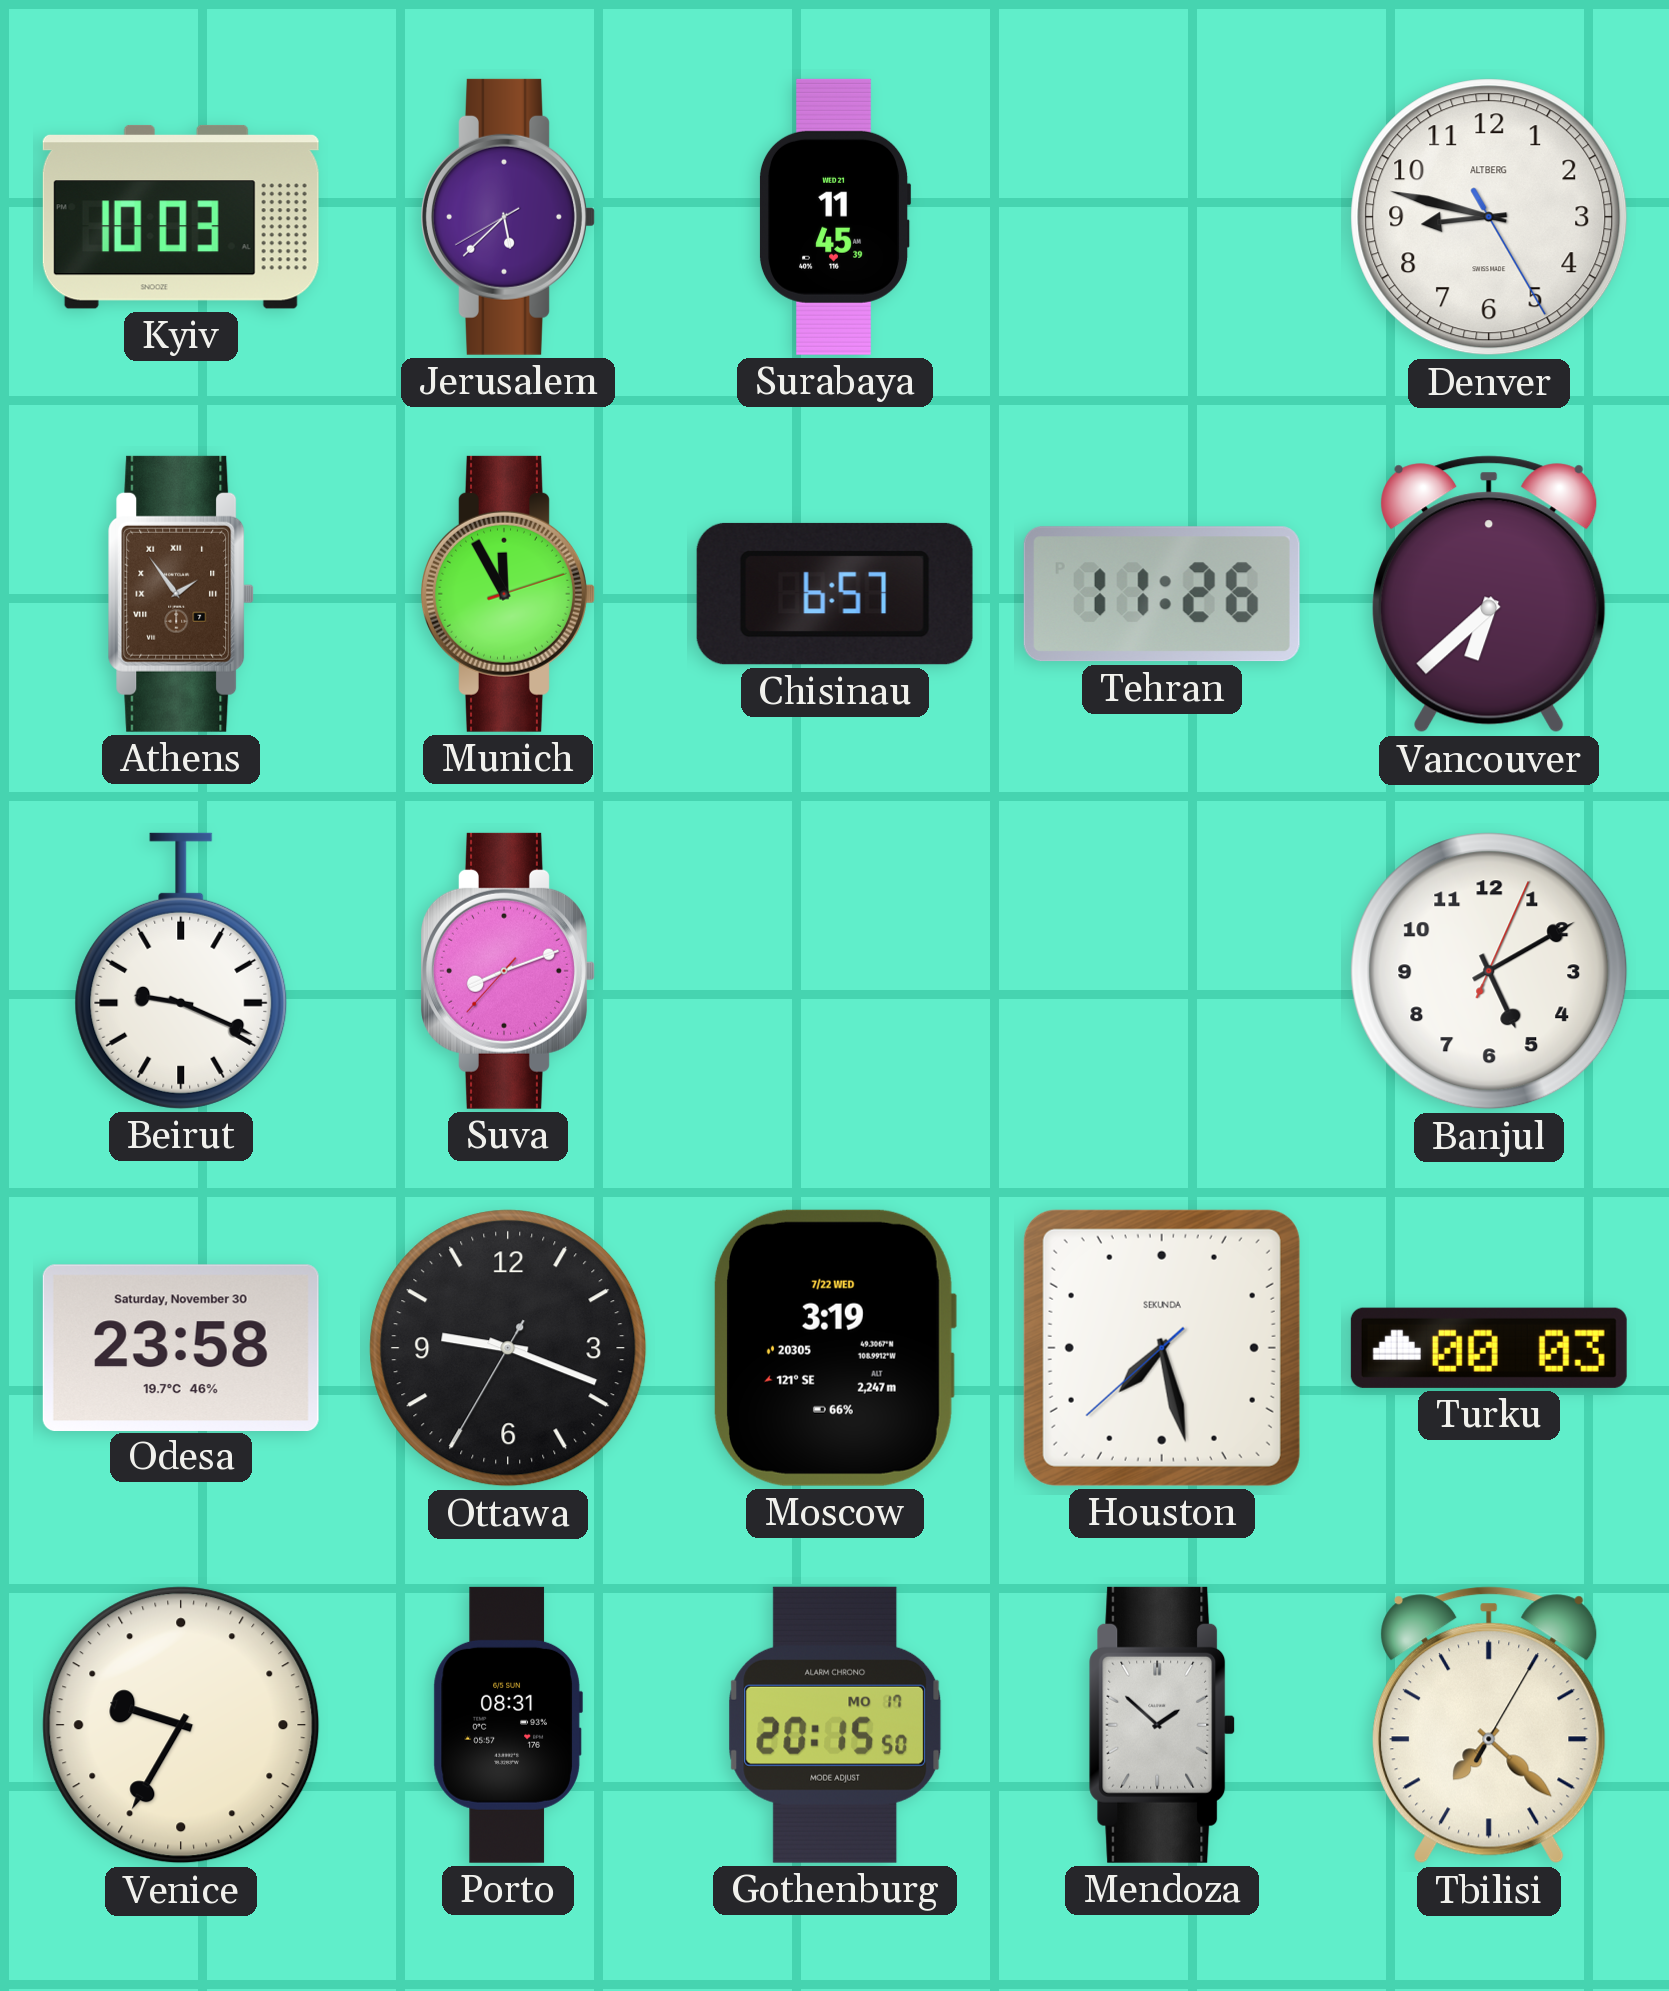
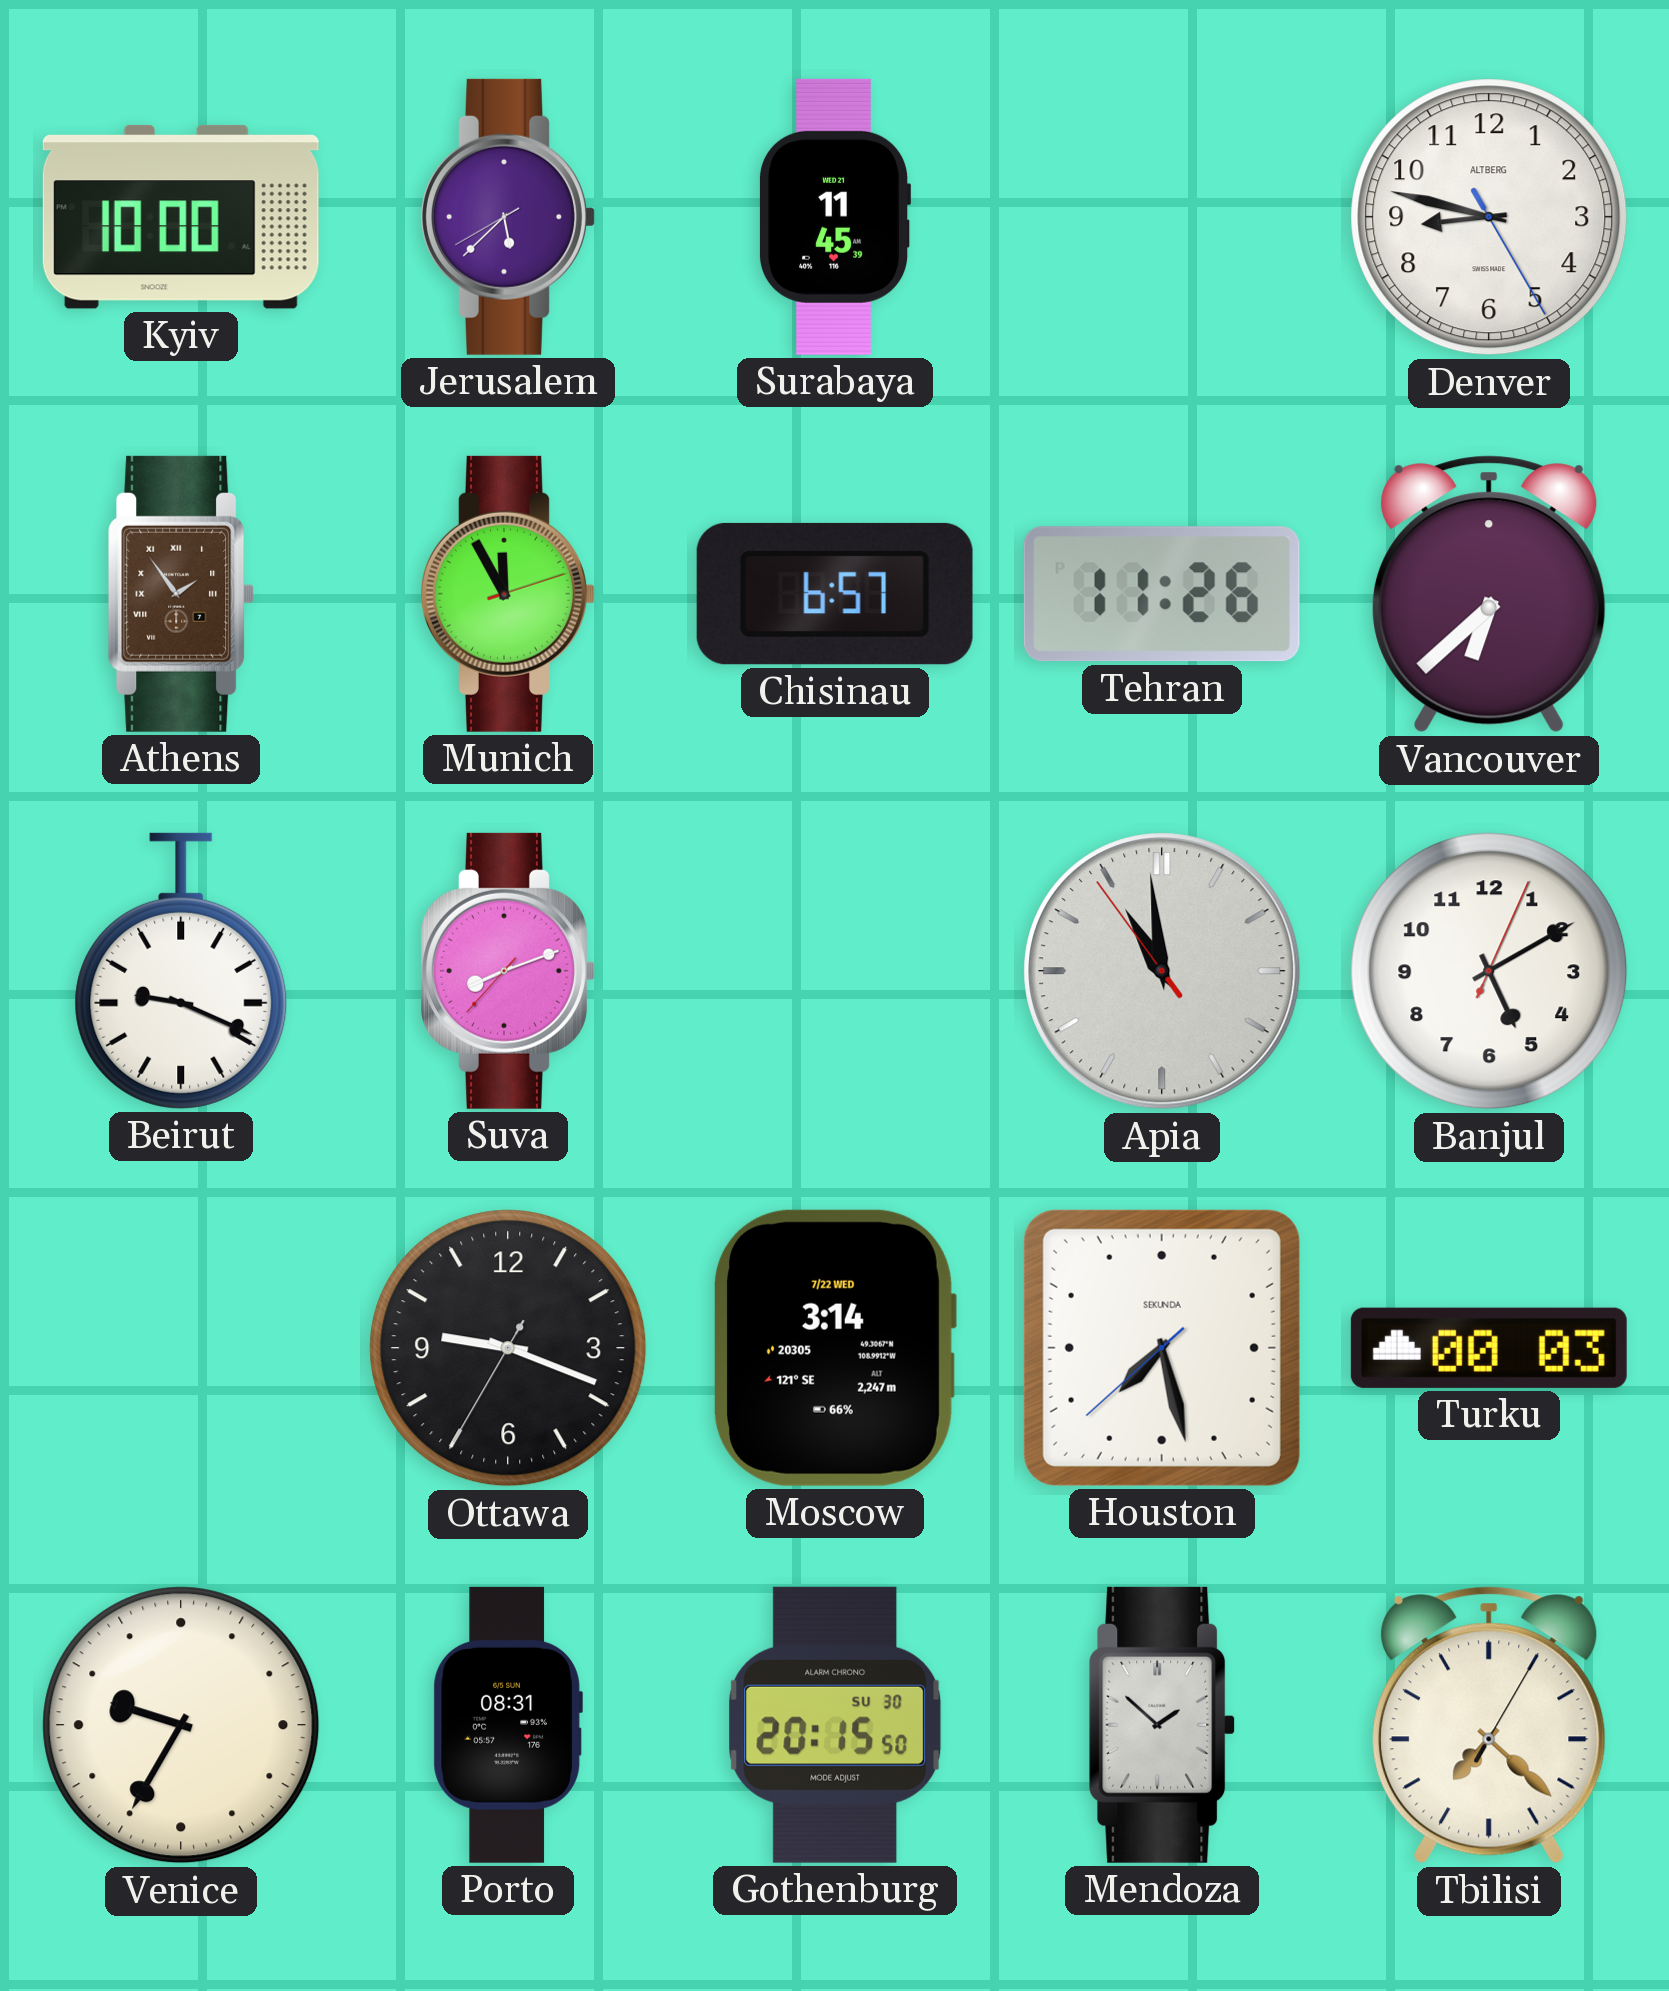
Kyiv: 10:03 -> 10:00 (181, 217)
Apia: none -> 10:58 (1162, 971)
Odesa: 23:58 -> none (181, 1347)
Moscow: 3:19 -> 3:14 (835, 1348)
Gothenburg date: MO 17 -> SU 30 (835, 1725)
